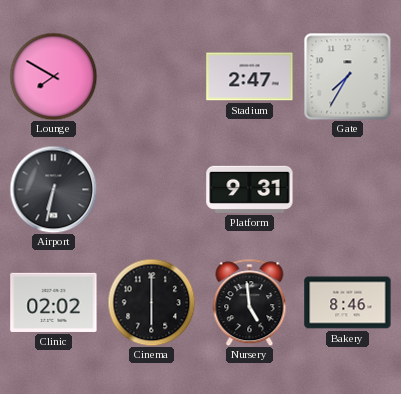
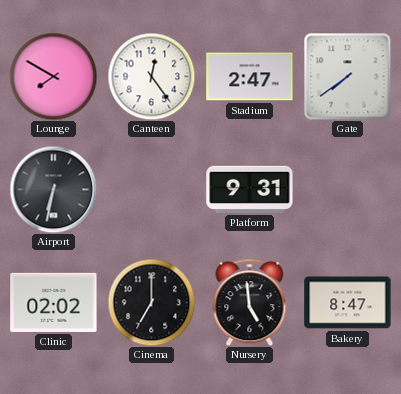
Canteen: none -> 12:24 (151, 76)
Gate: 7:35 -> 7:39 (347, 76)
Cinema: 6:00 -> 7:00 (151, 302)
Bakery: 8:46 -> 8:47 (348, 303)
